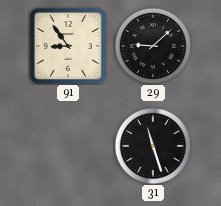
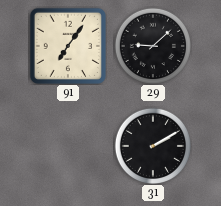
91: 8:54 -> 7:06 (68, 46)
31: 11:27 -> 2:10 (152, 145)
